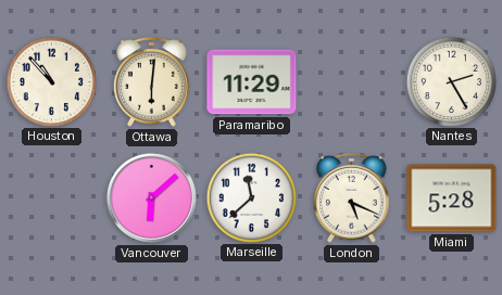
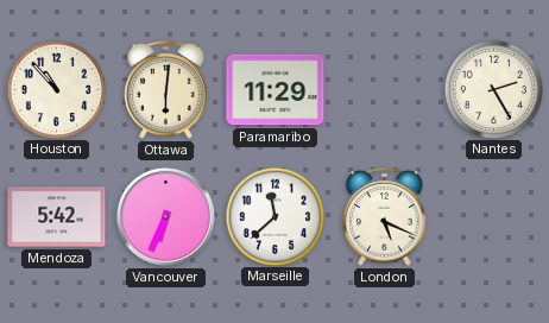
Mendoza: none -> 5:42 (57, 217)
Vancouver: 6:08 -> 6:34 (165, 216)
Miami: 5:28 -> none (452, 198)
